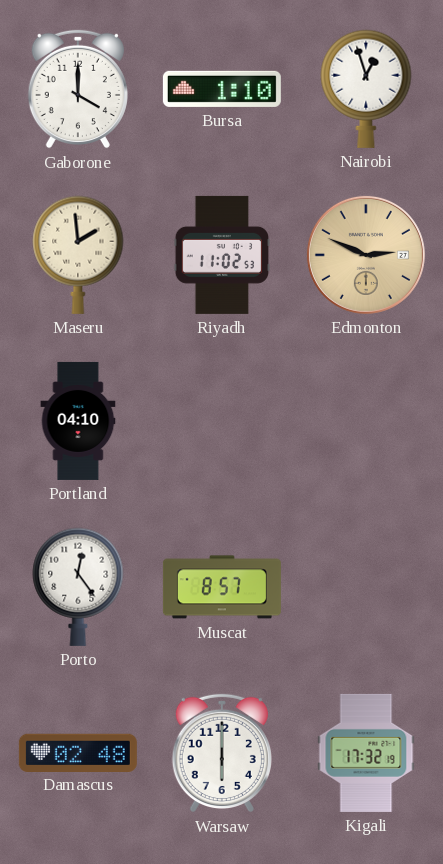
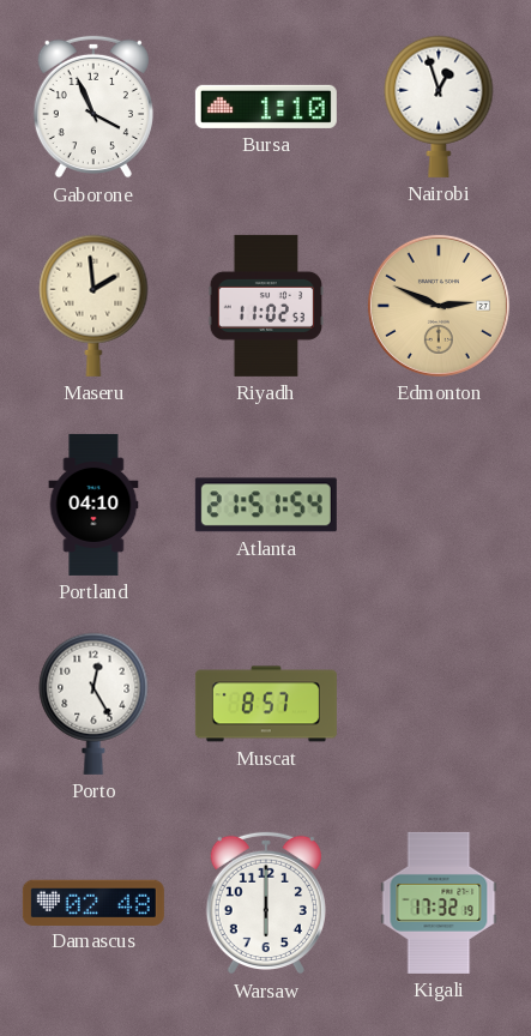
Gaborone: 4:00 -> 3:56 (93, 107)
Atlanta: none -> 21:51 (266, 505)
Porto: 12:24 -> 12:25 (93, 704)
